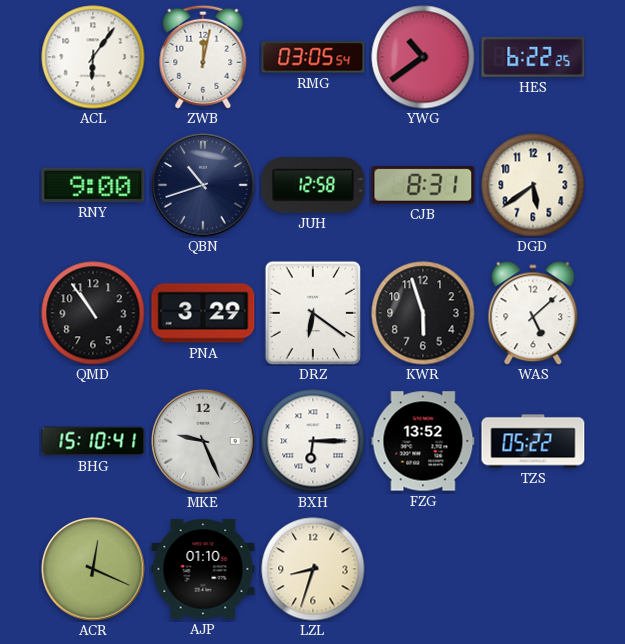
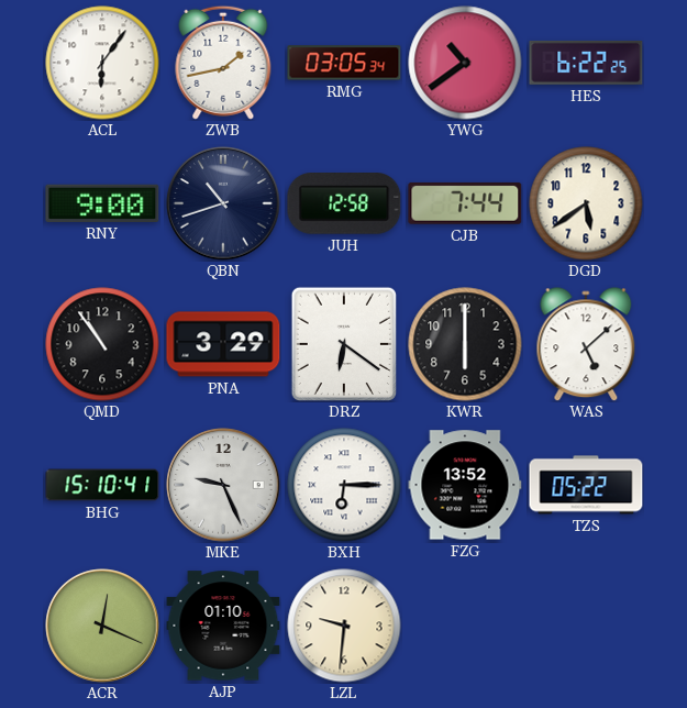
ZWB: 12:02 -> 1:43 (223, 63)
RMG: 03:05:54 -> 03:05:34 (344, 63)
CJB: 8:31 -> 7:44 (465, 203)
KWR: 5:57 -> 6:00 (465, 344)
LZL: 8:33 -> 9:31 (344, 626)
